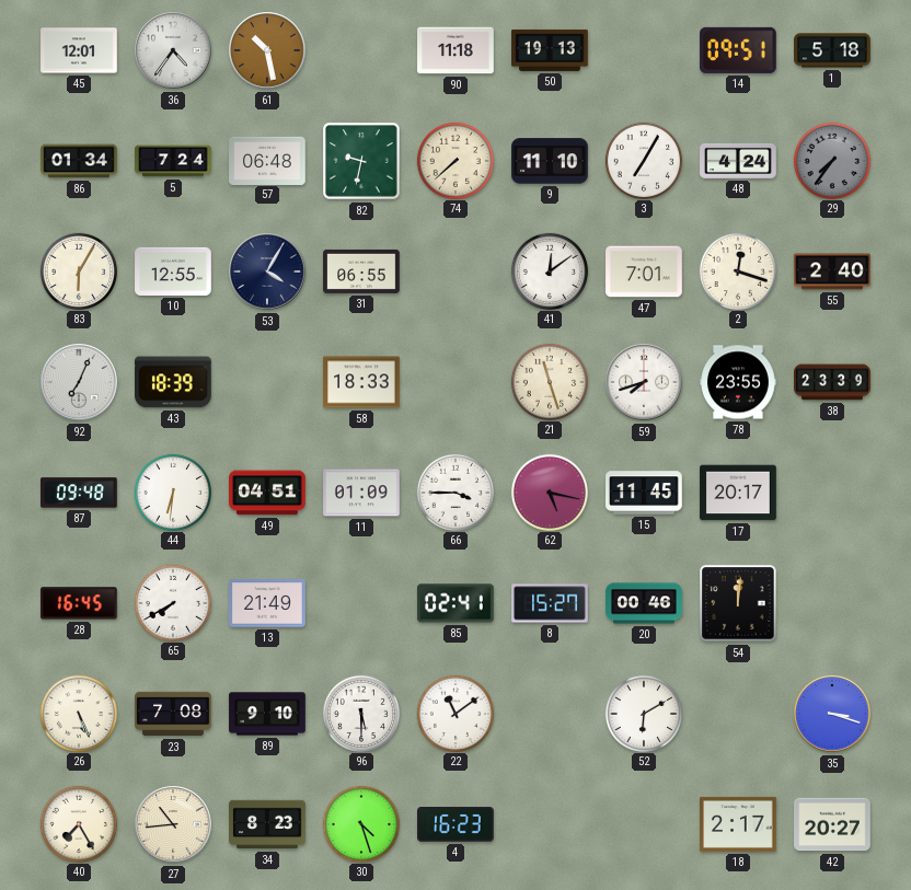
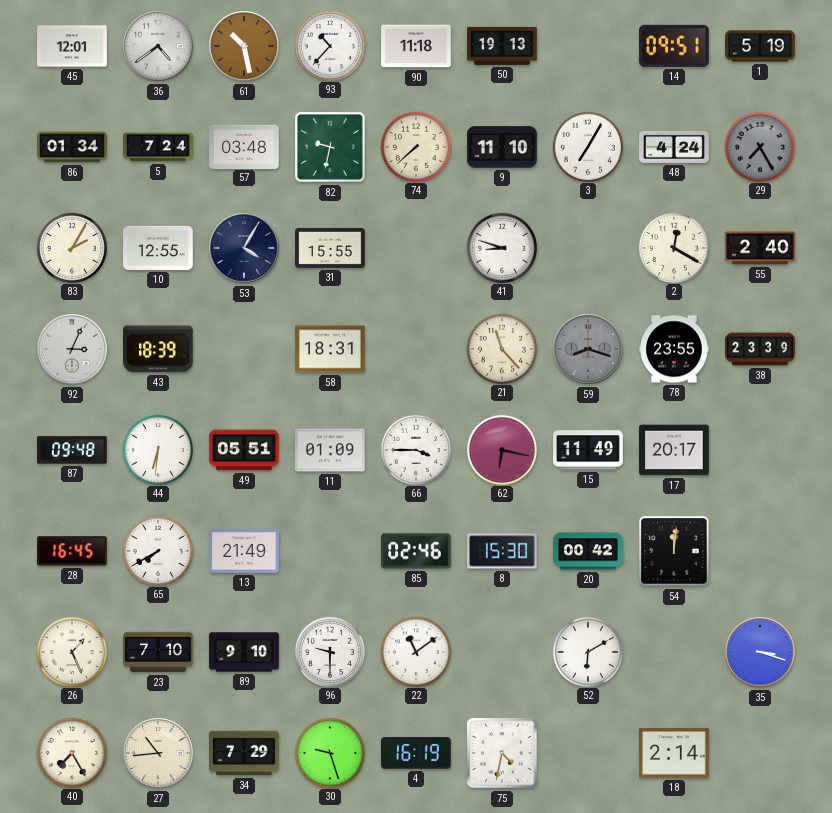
36: 4:36 -> 4:39 (158, 46)
93: none -> 10:37 (329, 45)
1: 5:18 -> 5:19 (760, 46)
57: 06:48 -> 03:48 (244, 146)
29: 7:36 -> 7:25 (759, 146)
83: 6:05 -> 2:05 (71, 247)
31: 06:55 -> 15:55 (330, 248)
41: 12:09 -> 8:48 (501, 247)
47: 7:01 -> none (644, 271)
2: 12:18 -> 12:20 (673, 247)
92: 7:04 -> 3:04 (72, 349)
58: 18:33 -> 18:31 (330, 349)
21: 11:27 -> 11:23 (501, 348)
59: 7:42 -> 8:18 (588, 349)
59 dial: white -> grey (588, 349)
49: 04:51 -> 05:51 (245, 450)
62: 5:17 -> 6:17 (501, 449)
15: 11:45 -> 11:49 (588, 450)
85: 02:41 -> 02:46 (416, 551)
8: 15:27 -> 15:30 (502, 551)
20: 00:46 -> 00:42 (588, 551)
26: 5:26 -> 1:26 (71, 651)
23: 7:08 -> 7:10 (158, 652)
96: 5:30 -> 9:30 (329, 651)
34: 8:23 -> 7:29 (244, 753)
30: 4:27 -> 9:27 (329, 752)
4: 16:23 -> 16:19 (417, 753)
75: none -> 4:32 (502, 753)
18: 2:17 -> 2:14 (675, 753)
42: 20:27 -> none (832, 824)
